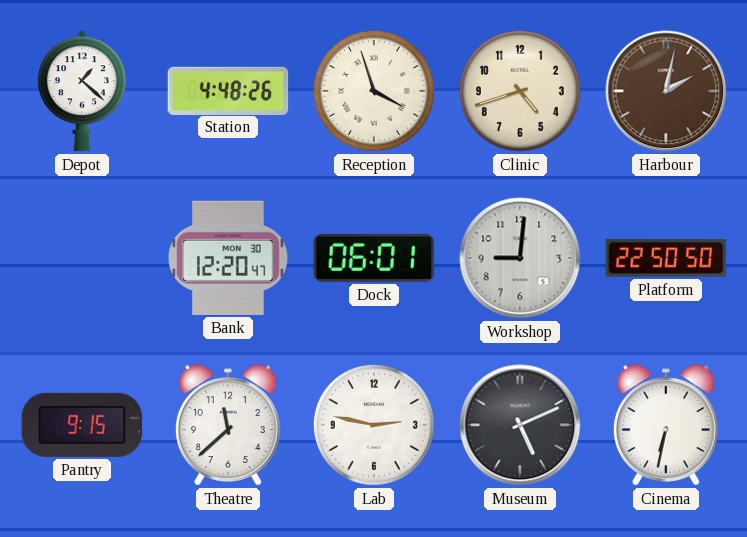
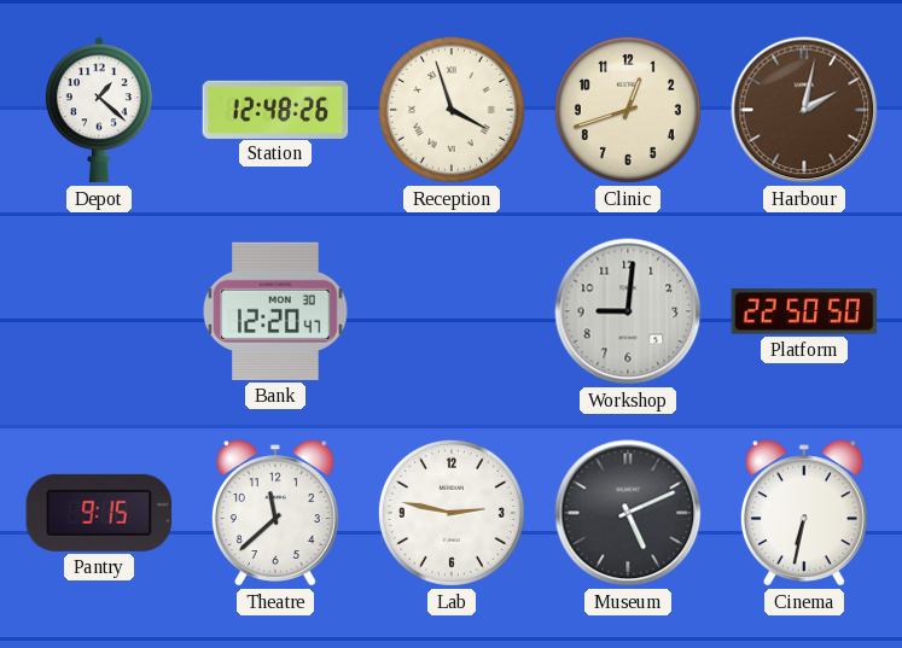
Station: 4:48 -> 12:48 (275, 109)
Clinic: 4:42 -> 12:42 (628, 110)
Dock: 06:01 -> none (374, 258)
